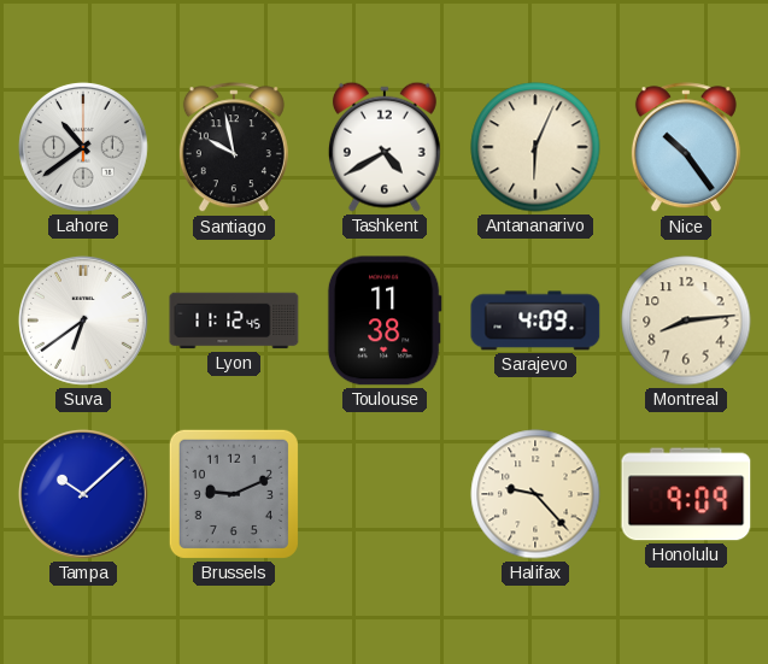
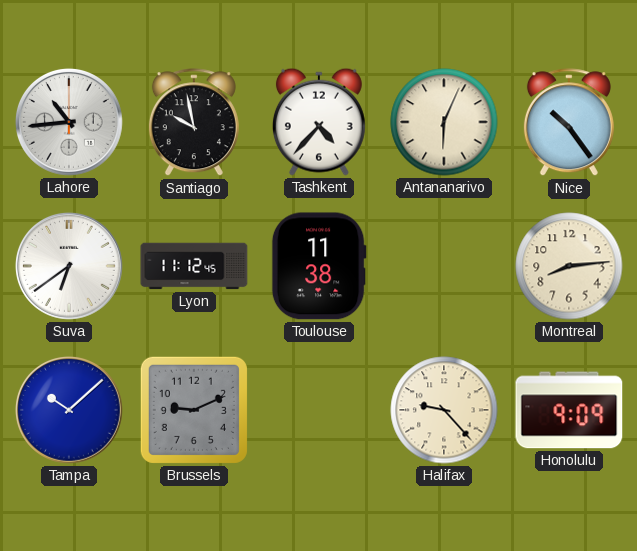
Lahore: 10:39 -> 10:44 (69, 122)
Tashkent: 4:40 -> 4:37 (319, 122)
Sarajevo: 4:09 -> none (535, 321)
